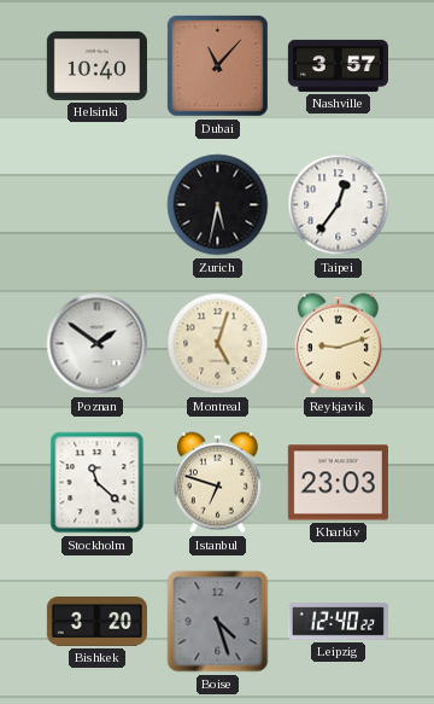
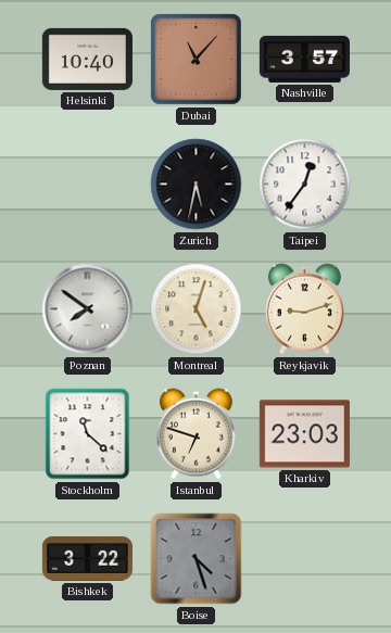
Poznan: 1:51 -> 7:51 (88, 309)
Bishkek: 3:20 -> 3:22 (87, 559)
Leipzig: 12:40 -> none (338, 622)
